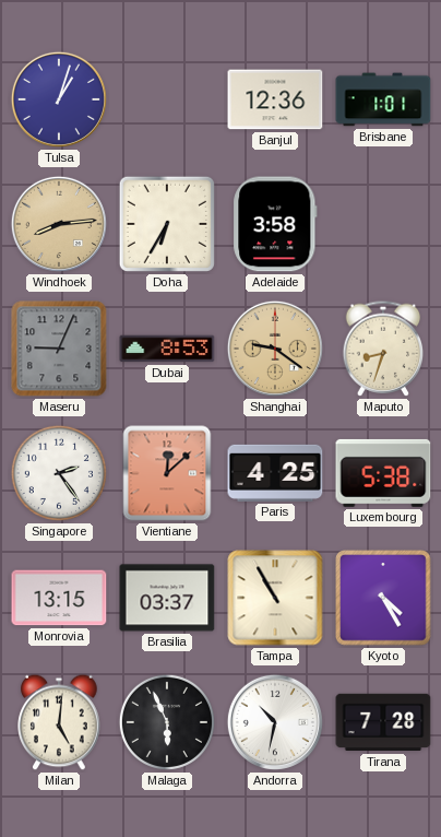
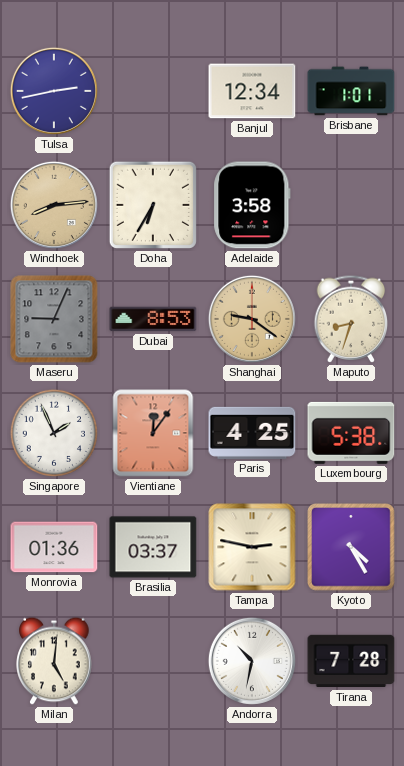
Tulsa: 1:03 -> 2:43 (54, 91)
Banjul: 12:36 -> 12:34 (252, 91)
Singapore: 2:24 -> 1:56 (54, 433)
Vientiane: 12:08 -> 12:06 (153, 433)
Monrovia: 13:15 -> 01:36 (54, 547)
Tampa: 10:55 -> 2:47 (252, 547)
Malaga: 5:56 -> none (167, 722)
